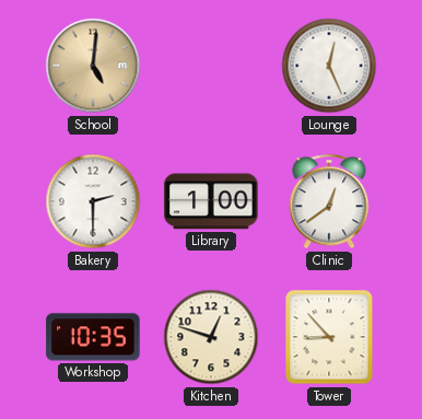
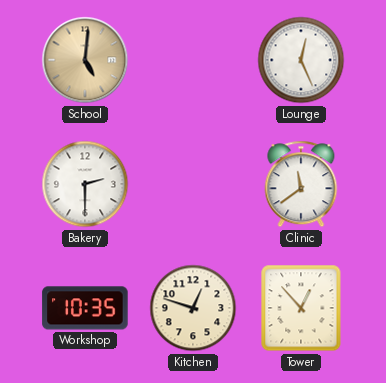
Library: 1:00 -> none (211, 201)
Clinic: 12:39 -> 11:39 (301, 184)
Tower: 8:53 -> 12:53 (301, 308)
